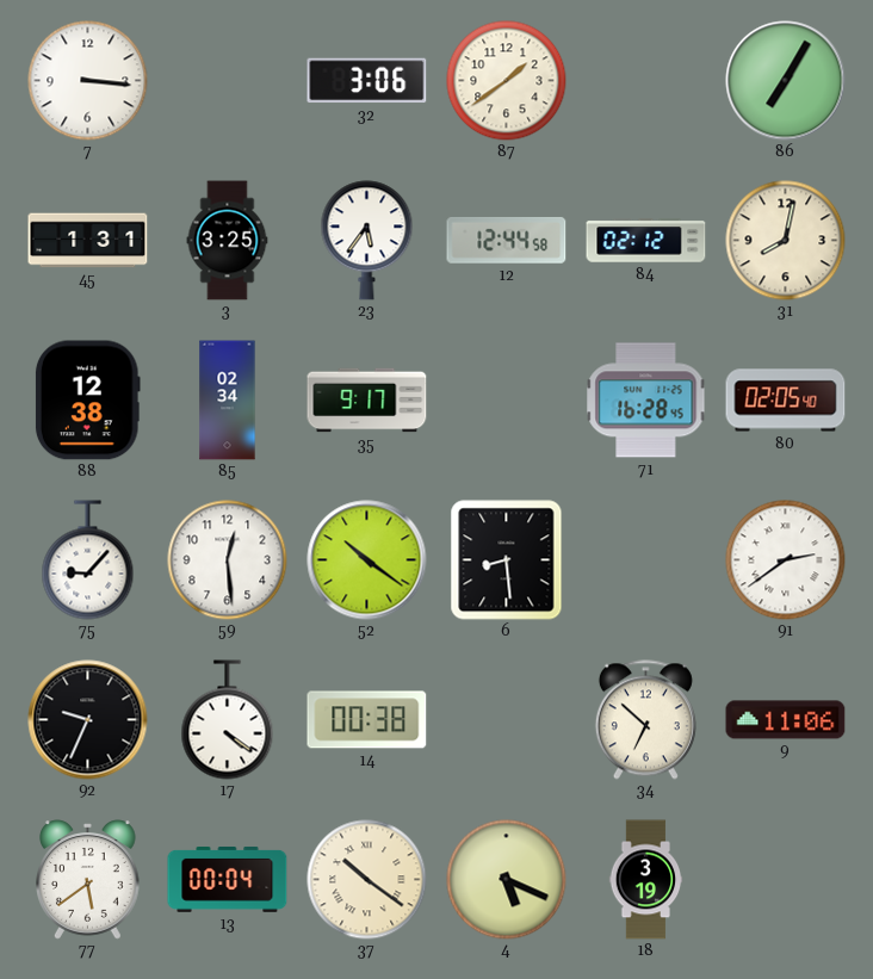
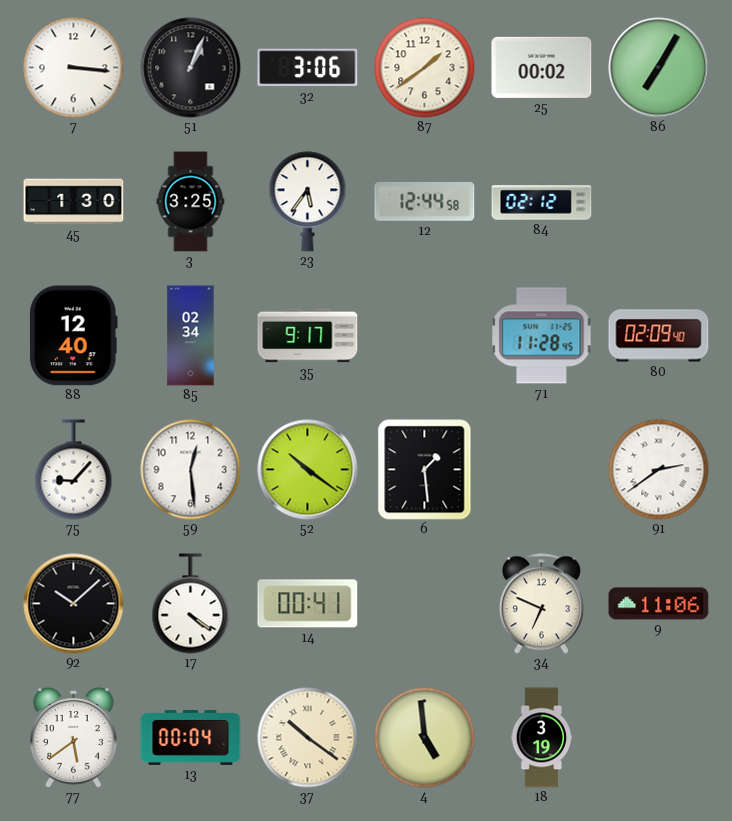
51: none -> 1:04 (191, 68)
25: none -> 00:02 (542, 67)
45: 1:31 -> 1:30 (74, 202)
31: 8:02 -> none (786, 241)
88: 12:38 -> 12:40 (73, 336)
71: 16:28 -> 11:28 (542, 336)
80: 02:05 -> 02:09 (659, 336)
6: 8:29 -> 1:29 (425, 470)
92: 9:34 -> 10:08 (74, 604)
14: 00:38 -> 00:41 (308, 604)
34: 6:52 -> 6:49 (541, 604)
4: 5:19 -> 4:59 (425, 738)
